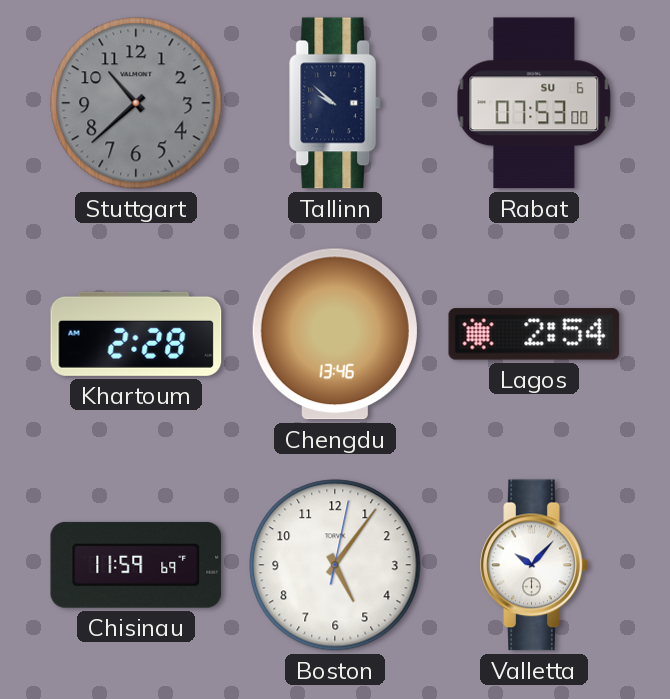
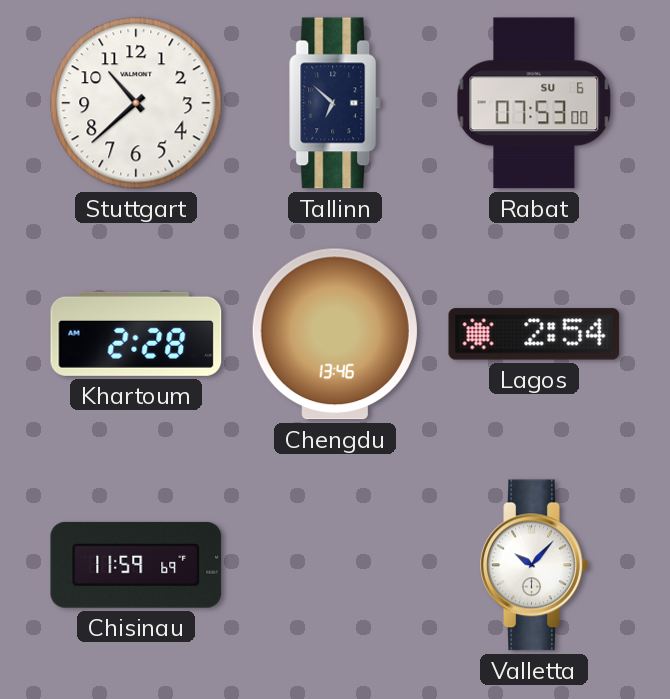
Stuttgart dial: grey -> white (136, 103)
Tallinn: 9:52 -> 6:52 (336, 103)
Boston: 5:06 -> none (335, 565)
